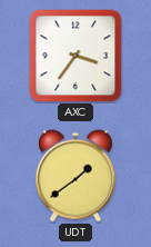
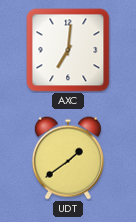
AXC: 3:36 -> 7:01 (68, 50)
